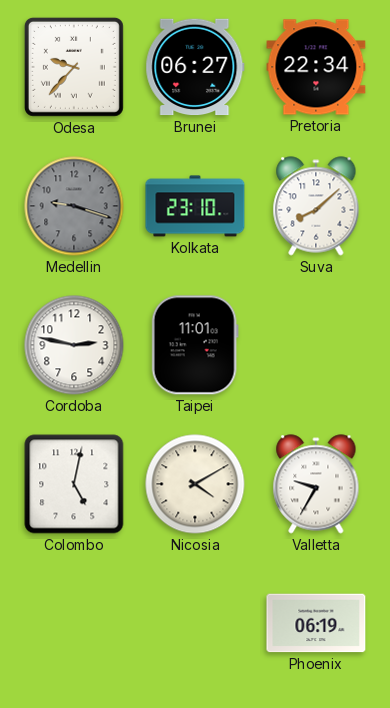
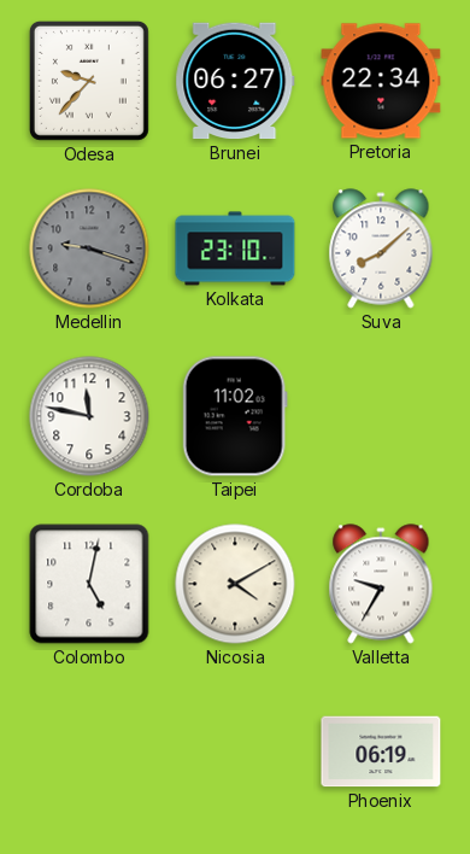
Cordoba: 2:47 -> 11:47 (89, 416)
Taipei: 11:01 -> 11:02 (235, 416)
